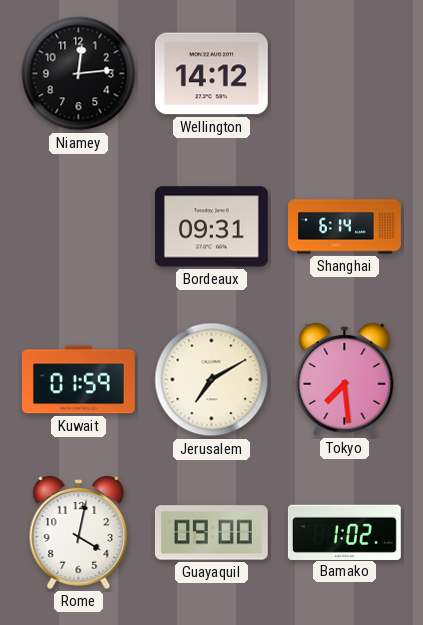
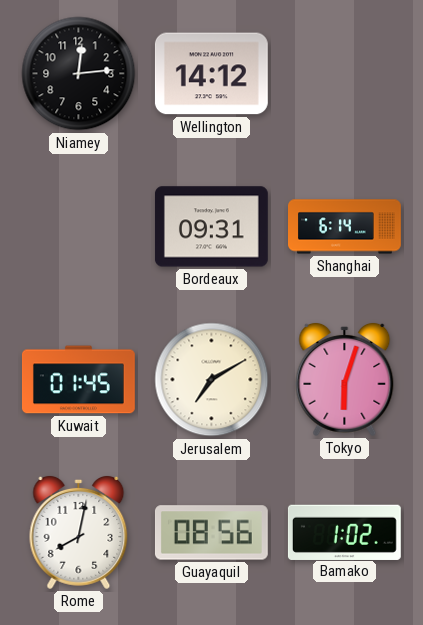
Kuwait: 01:59 -> 01:45 (78, 380)
Tokyo: 7:29 -> 6:03 (345, 379)
Rome: 4:02 -> 8:02 (79, 532)
Guayaquil: 09:00 -> 08:56 (211, 533)
